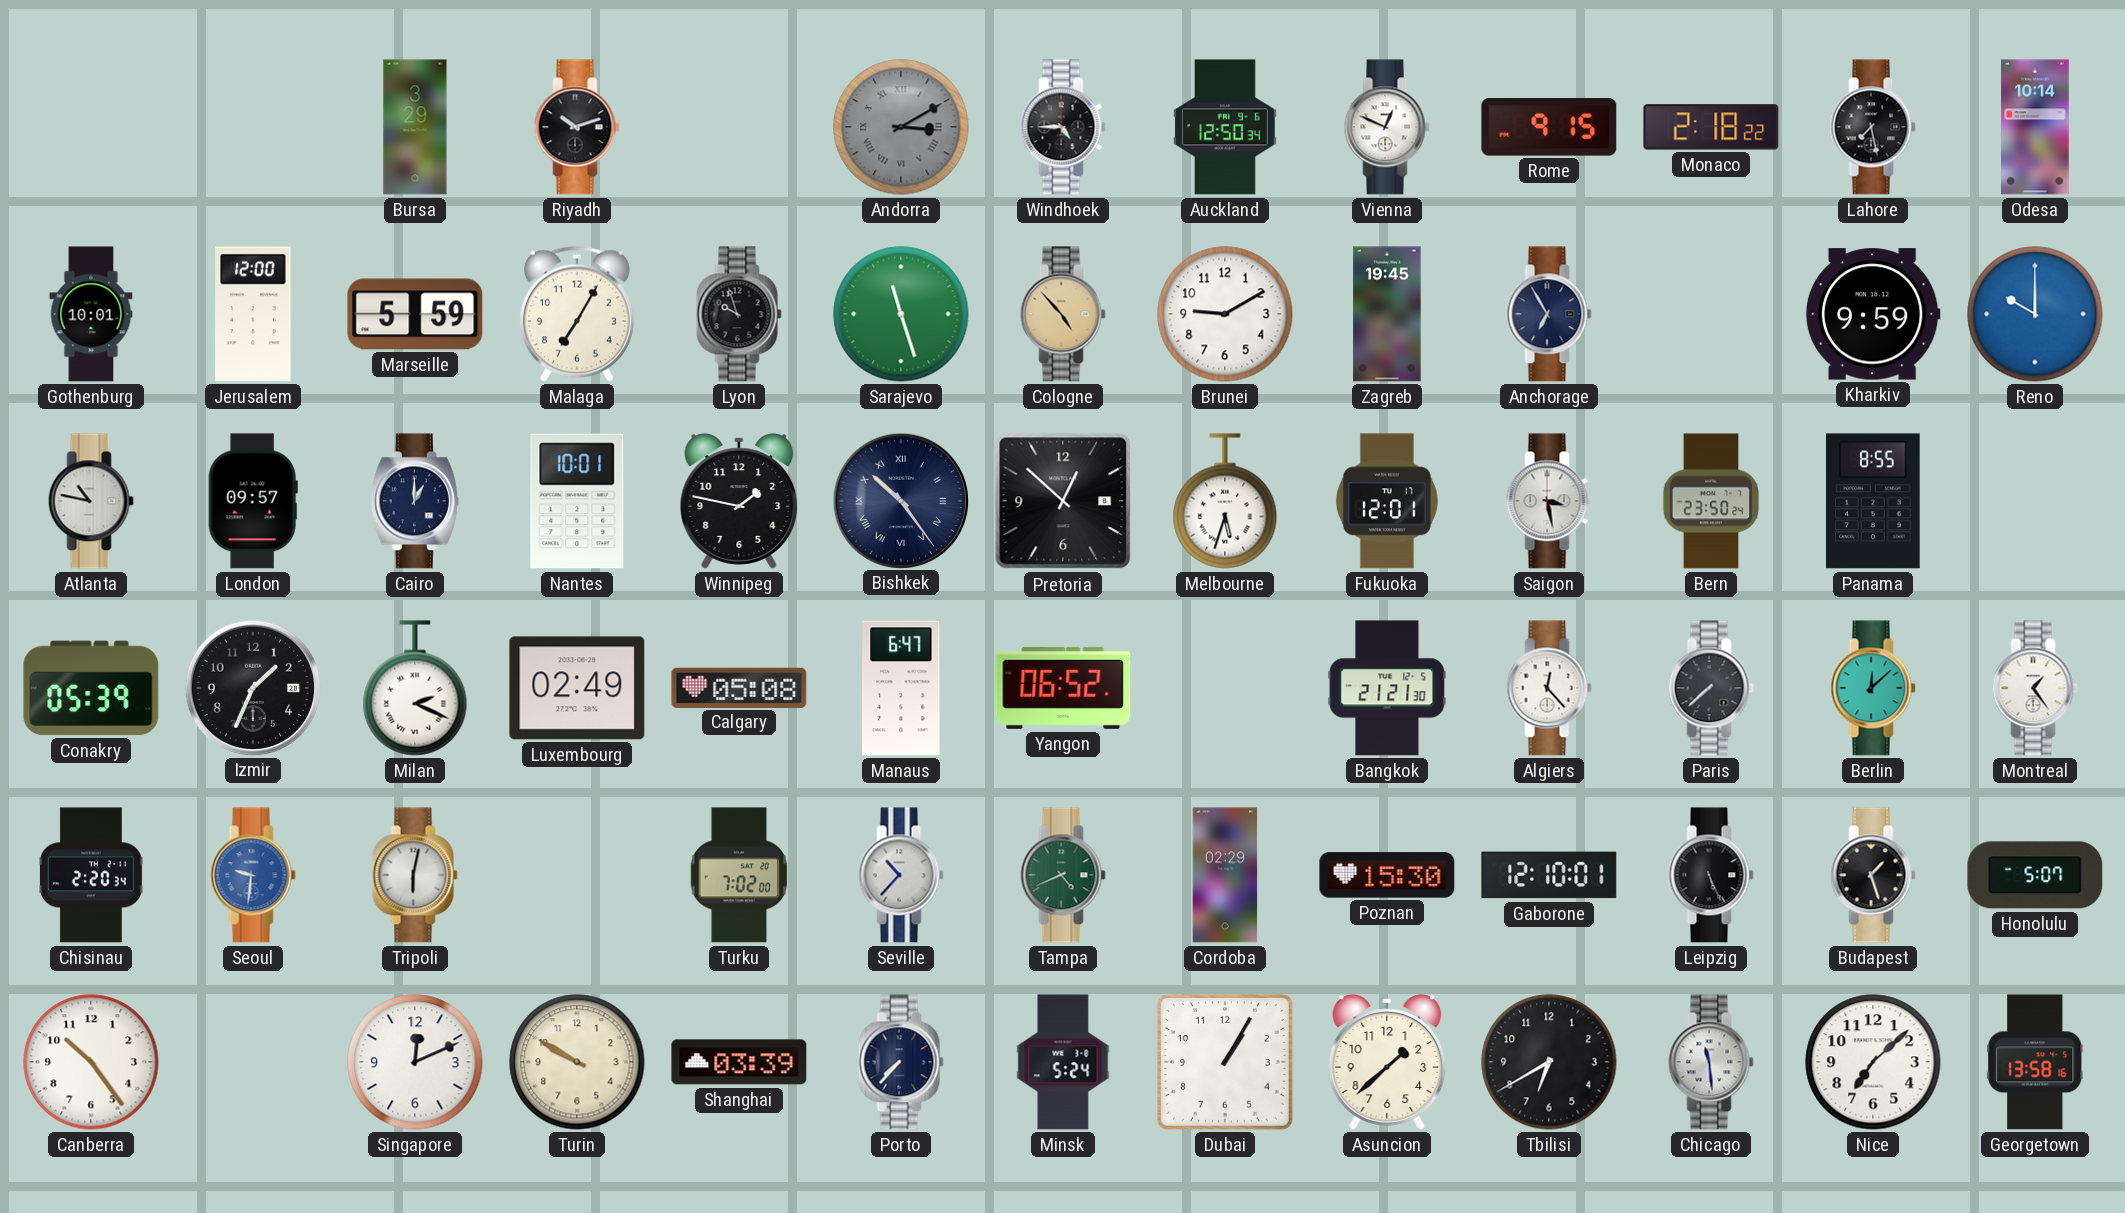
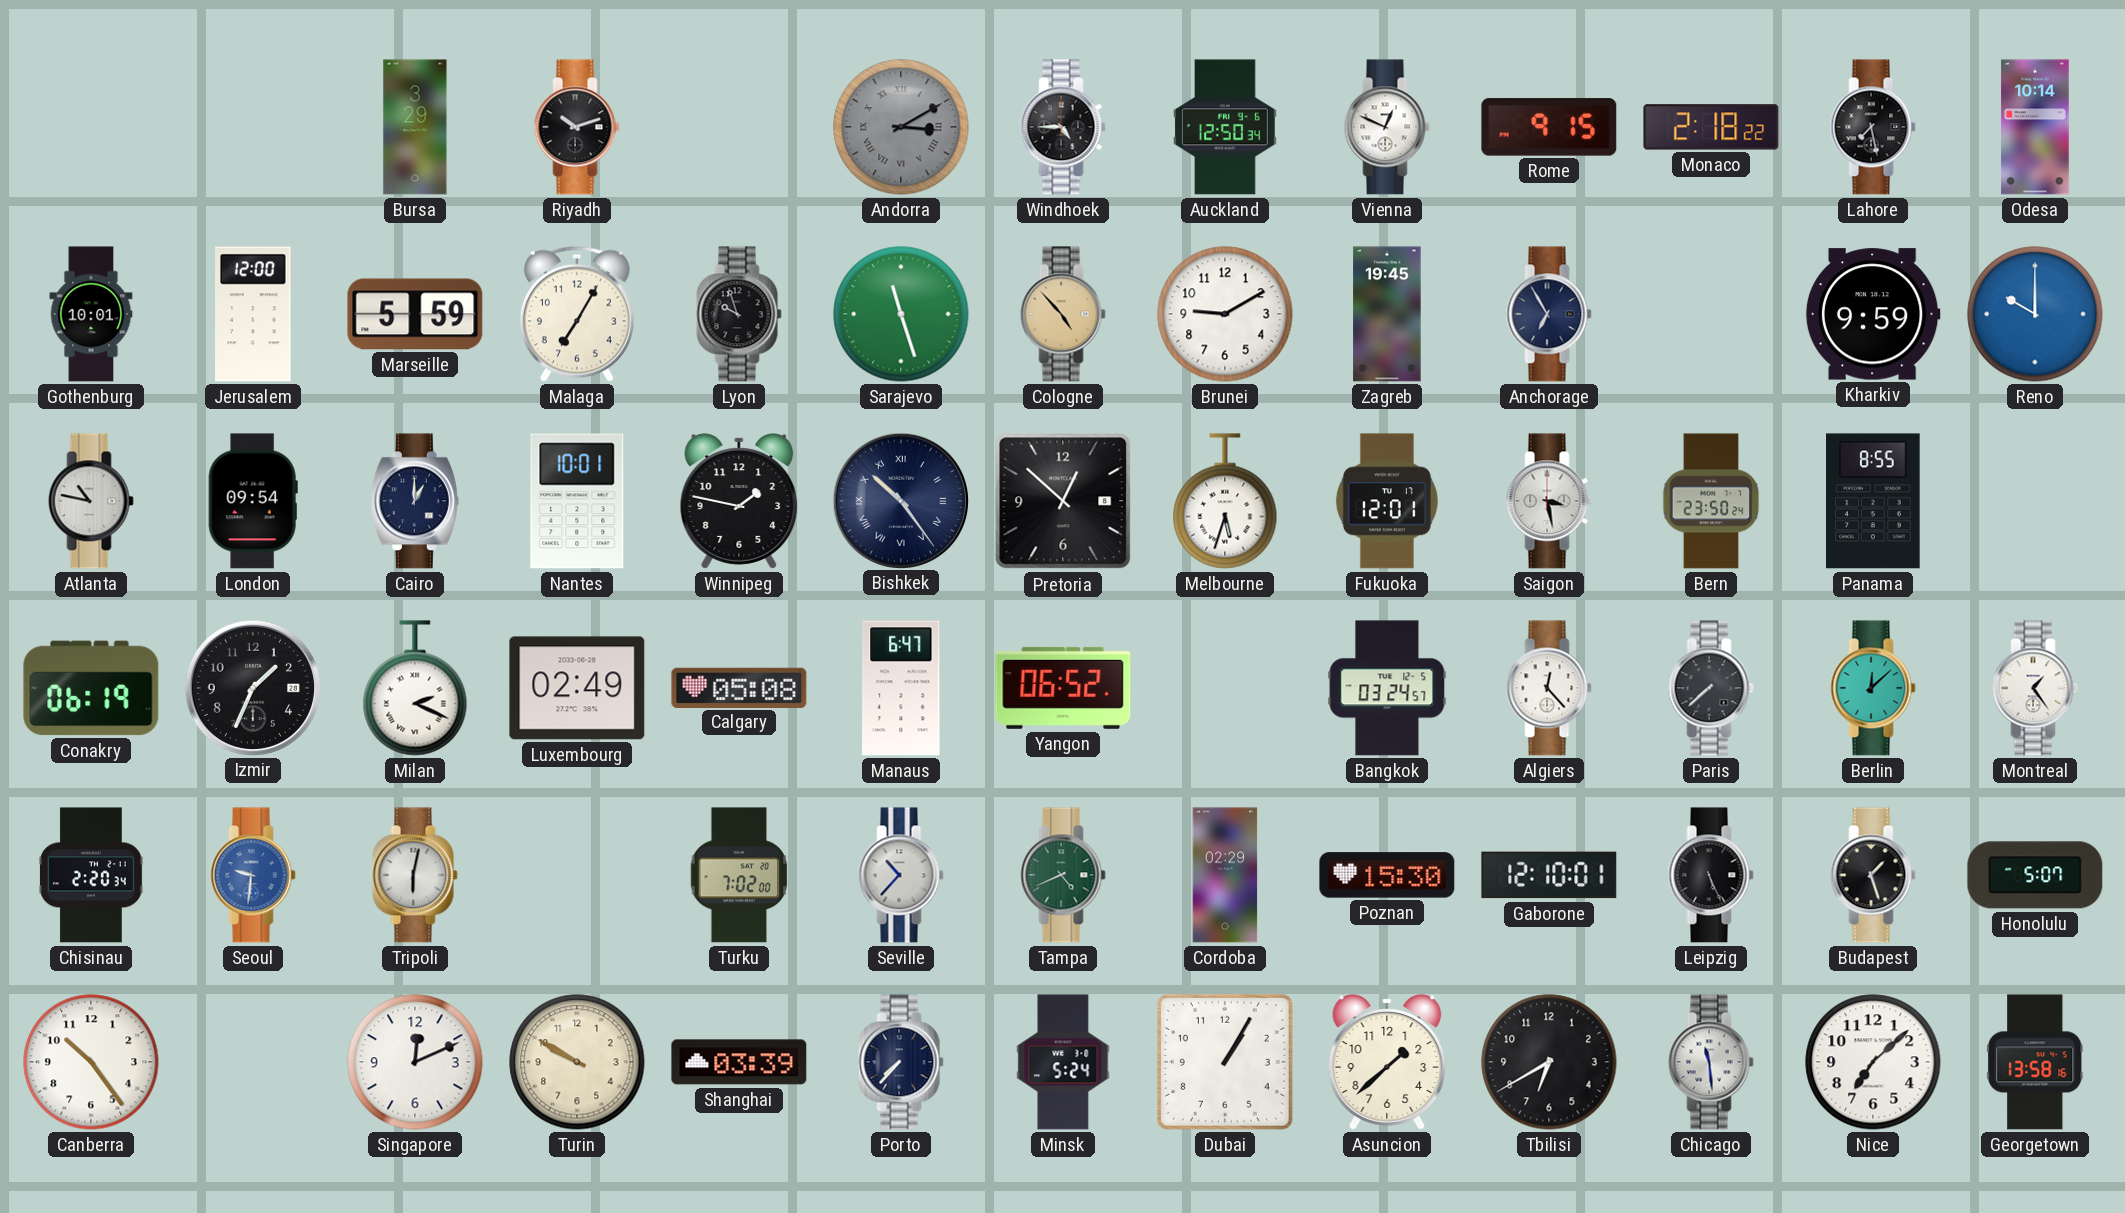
London: 09:57 -> 09:54 (253, 501)
Conakry: 05:39 -> 06:19 (91, 688)
Bangkok: 21:21 -> 03:24 (1387, 688)
